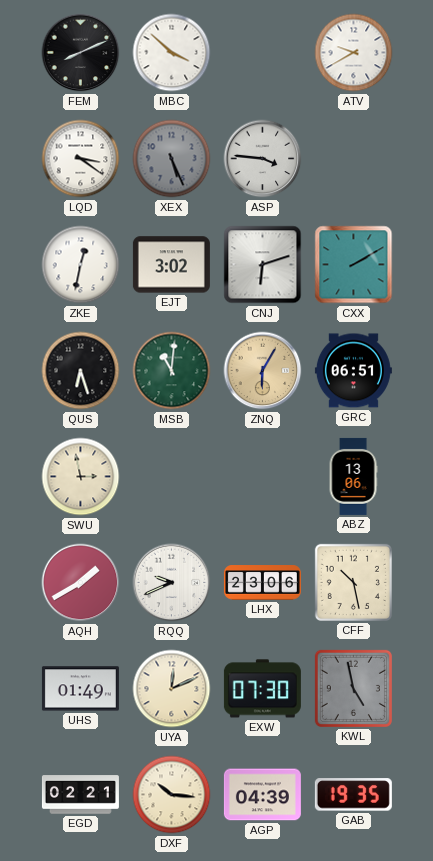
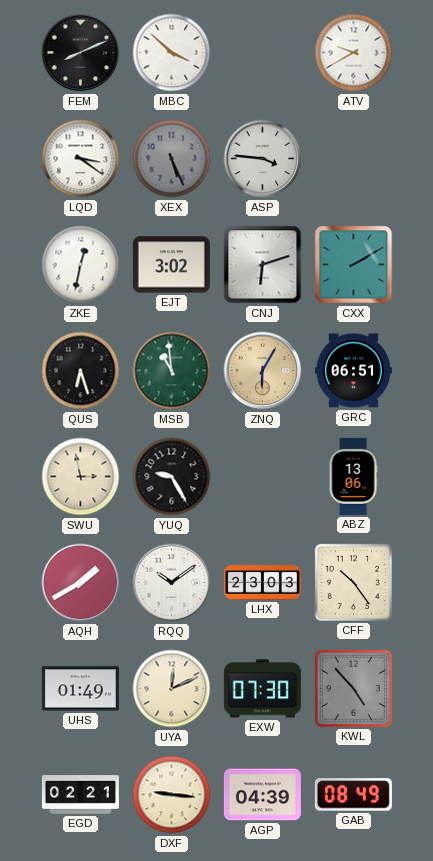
MSB: 11:01 -> 10:59 (172, 371)
YUQ: none -> 9:25 (172, 477)
RQQ: 9:41 -> 10:09 (172, 583)
LHX: 23:06 -> 23:03 (262, 583)
CFF: 10:28 -> 10:24 (353, 582)
KWL: 4:58 -> 4:53 (353, 688)
DXF: 10:16 -> 9:16 (172, 795)
GAB: 19:35 -> 08:49 (353, 795)
